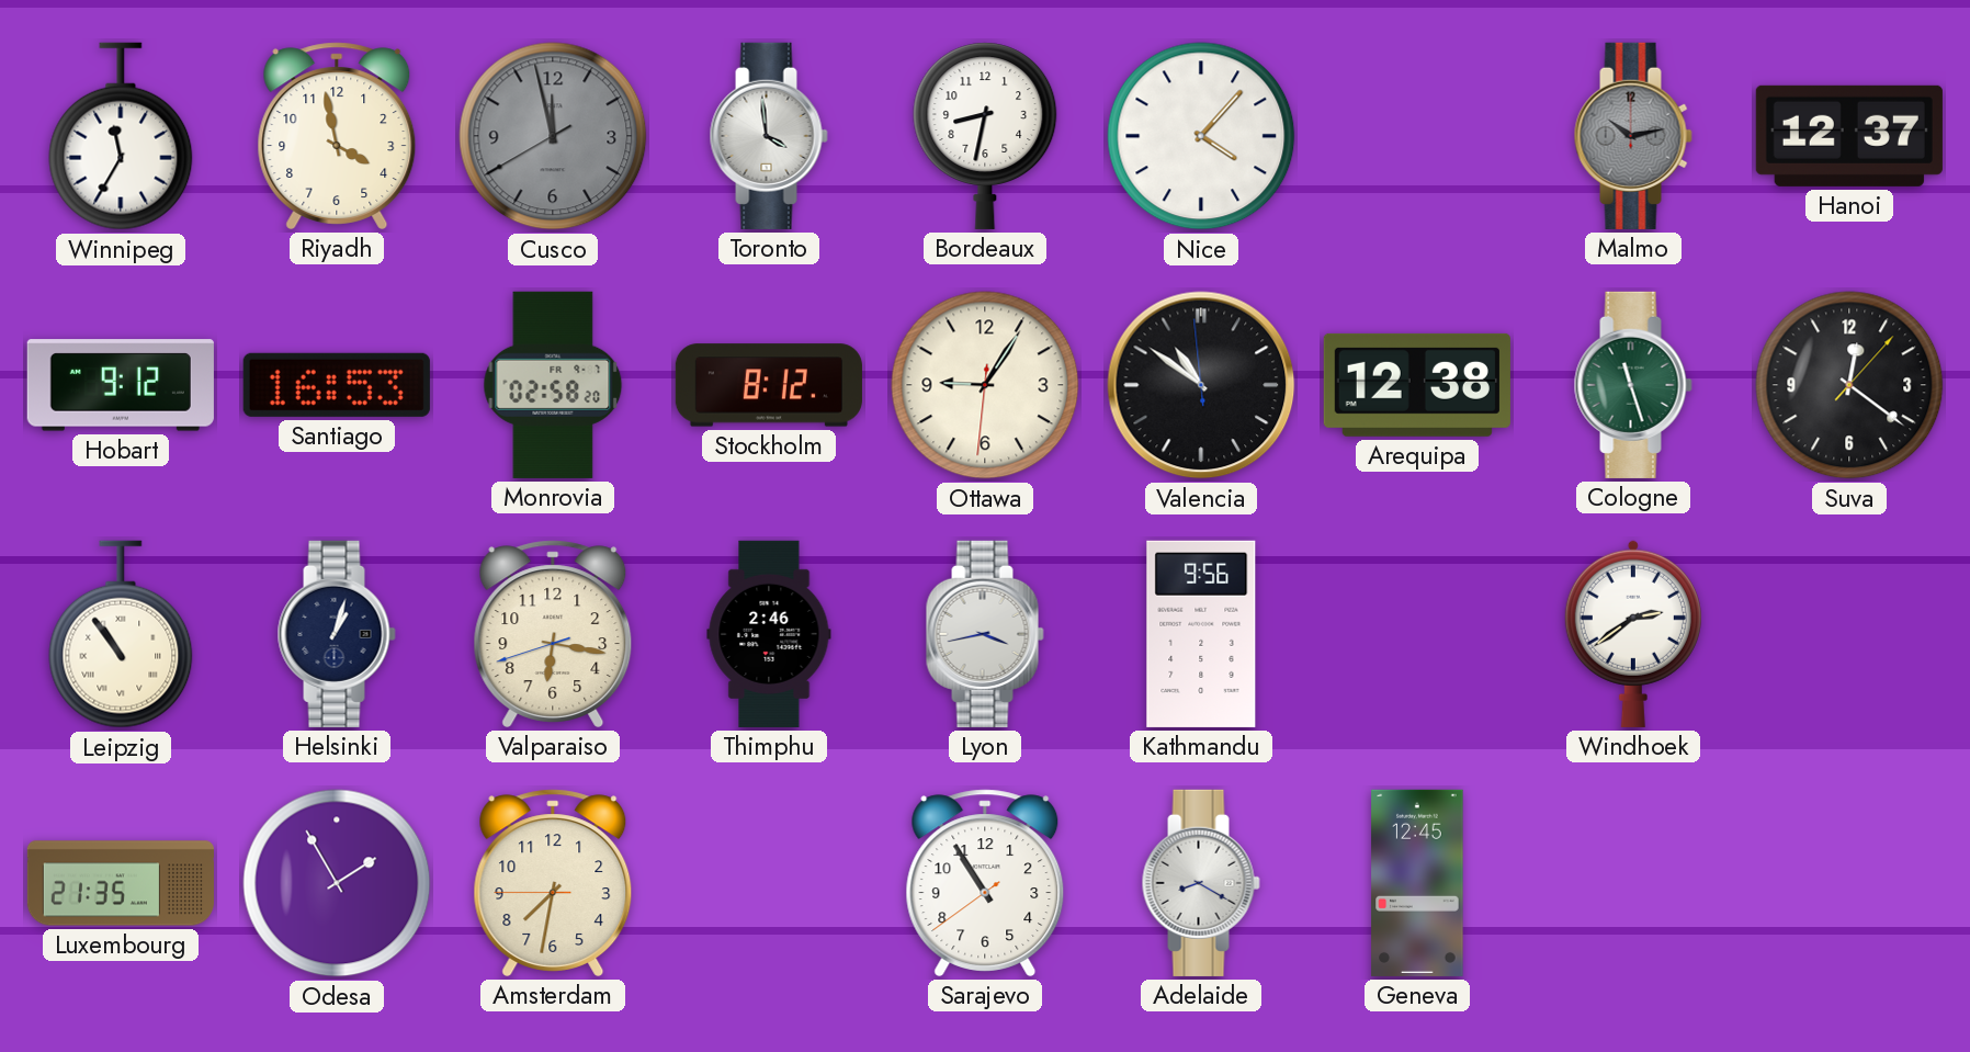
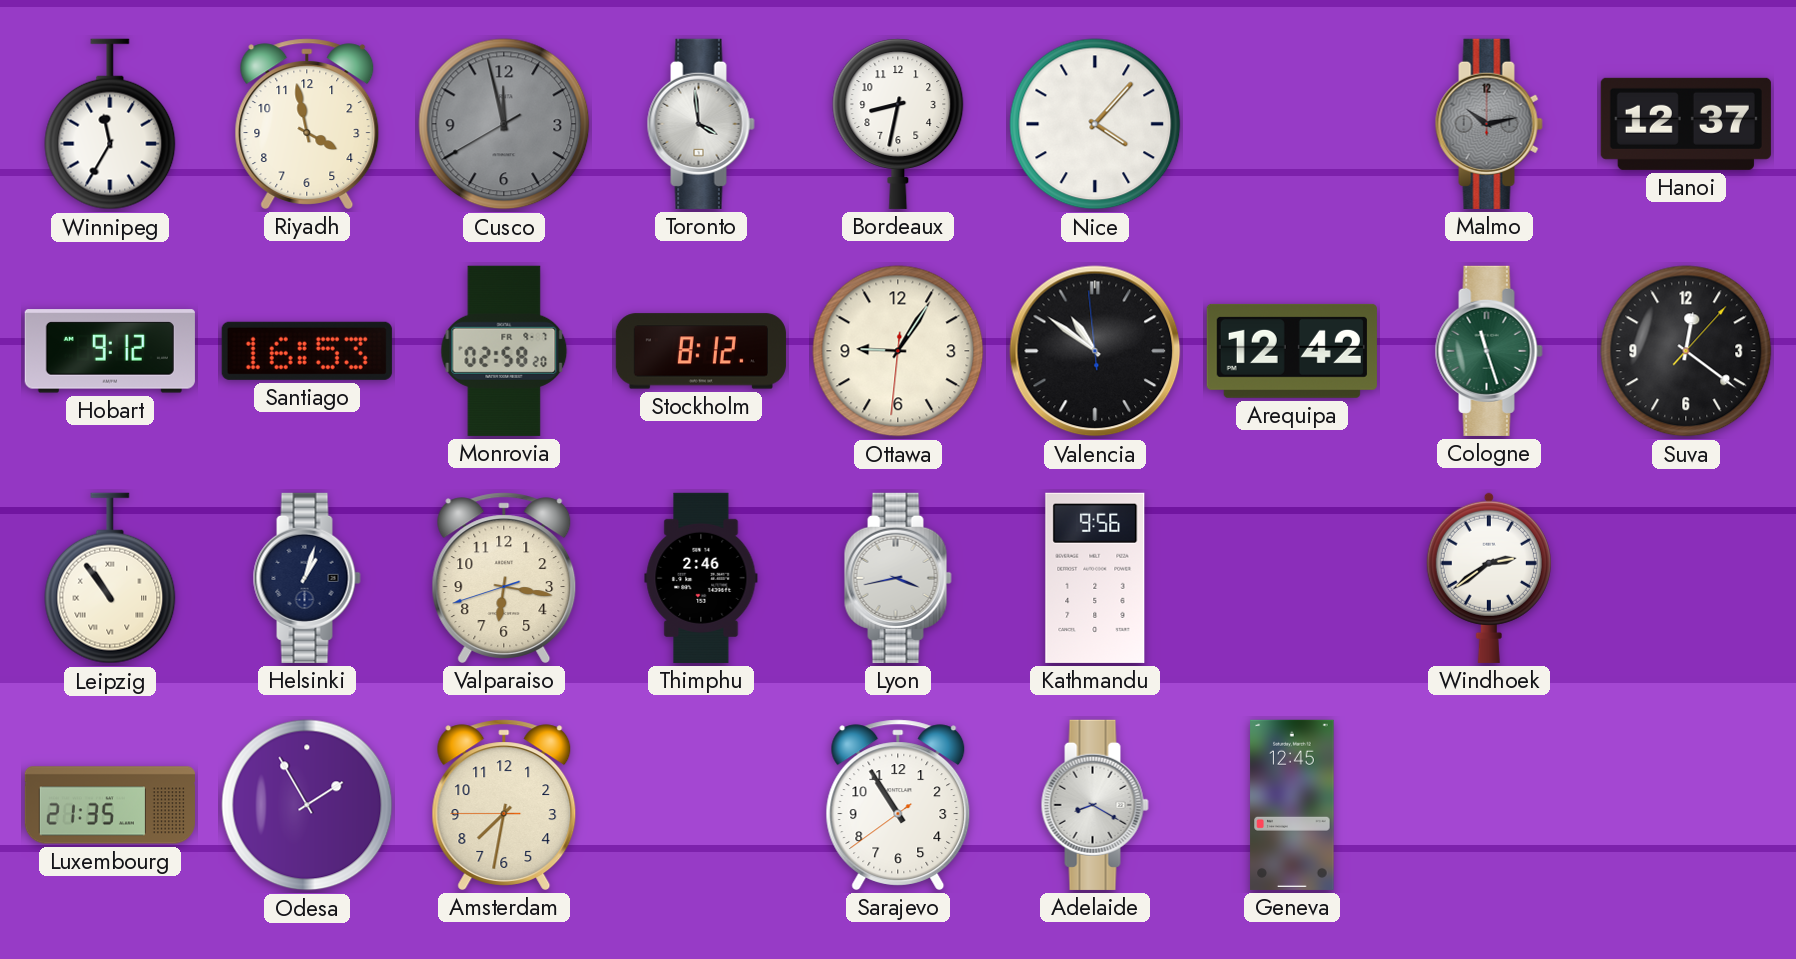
Arequipa: 12:38 -> 12:42 (1292, 351)
